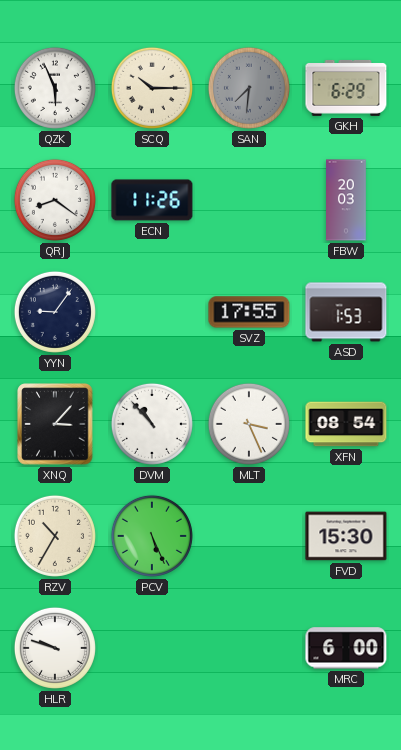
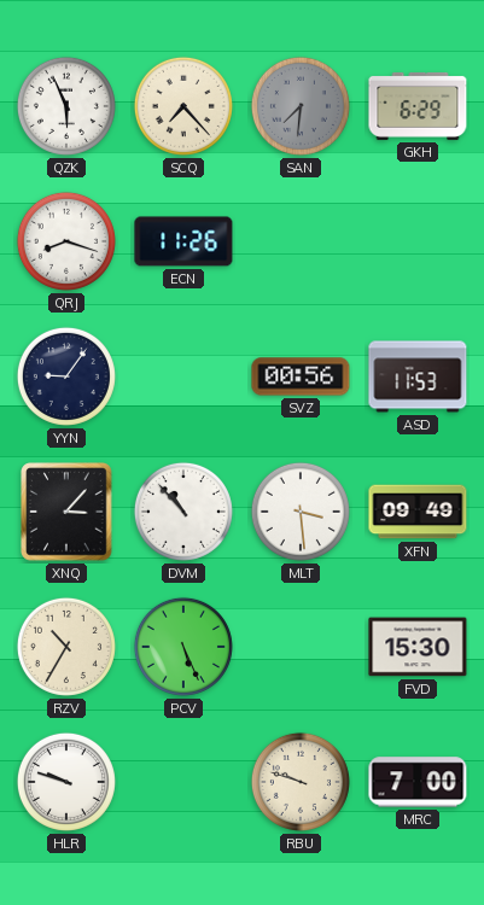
SCQ: 10:15 -> 7:23 (183, 106)
QRJ: 8:21 -> 8:18 (66, 241)
FBW: 20:03 -> none (346, 200)
SVZ: 17:55 -> 00:56 (301, 376)
ASD: 1:53 -> 11:53 (418, 376)
MLT: 3:26 -> 3:29 (301, 512)
XFN: 08:54 -> 09:49 (418, 512)
RBU: none -> 9:48 (301, 782)
MRC: 6:00 -> 7:00 (418, 782)
